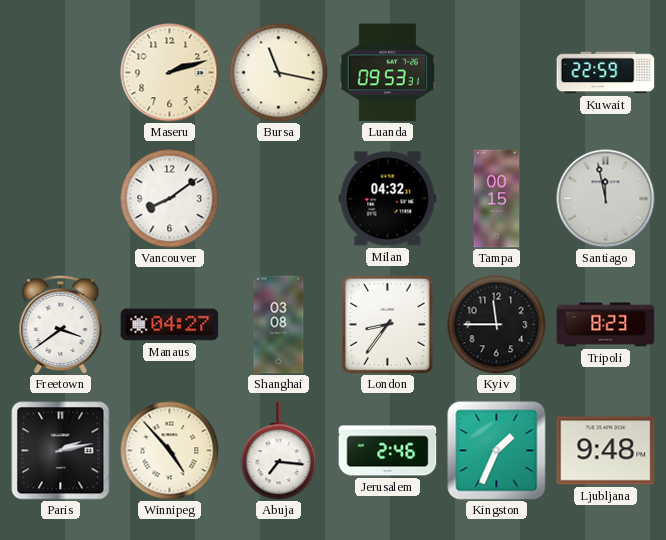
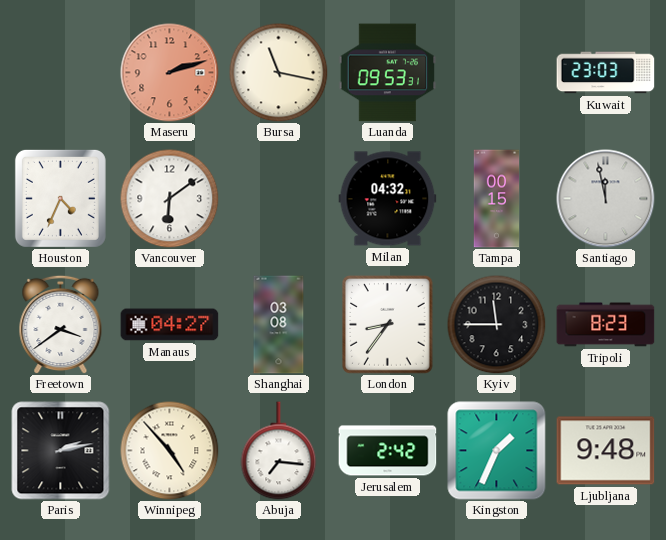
Maseru dial: cream -> salmon (170, 73)
Kuwait: 22:59 -> 23:03 (606, 73)
Houston: none -> 4:34 (60, 198)
Vancouver: 8:09 -> 6:09 (170, 199)
Jerusalem: 2:46 -> 2:42 (388, 451)
